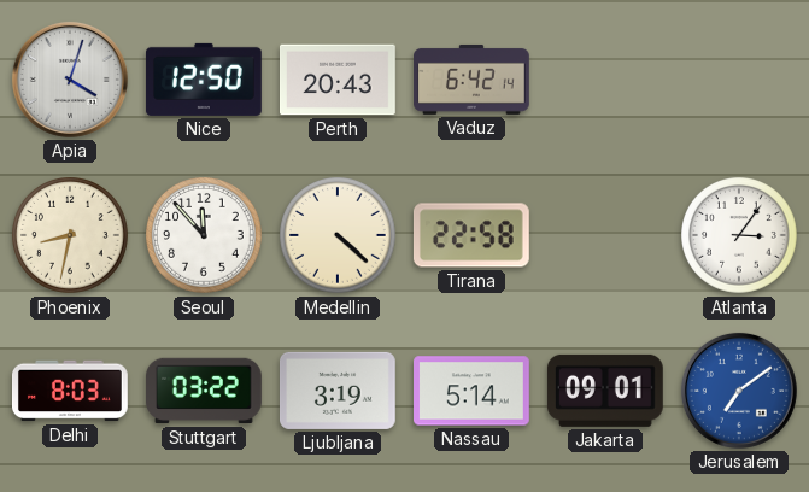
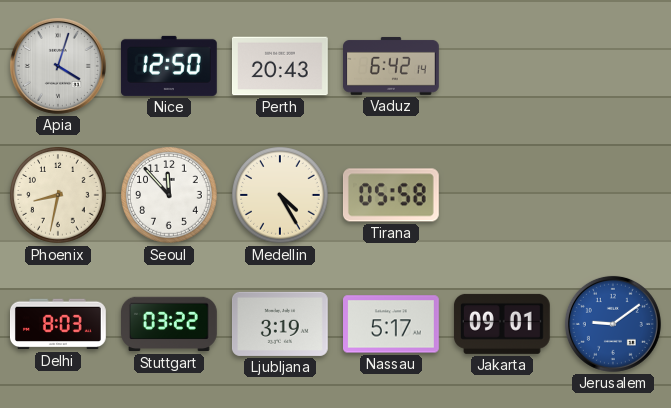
Medellin: 4:22 -> 4:25 (281, 196)
Tirana: 22:58 -> 05:58 (391, 195)
Atlanta: 3:06 -> none (740, 236)
Nassau: 5:14 -> 5:17 (392, 324)
Jerusalem: 7:09 -> 9:09 (613, 324)
